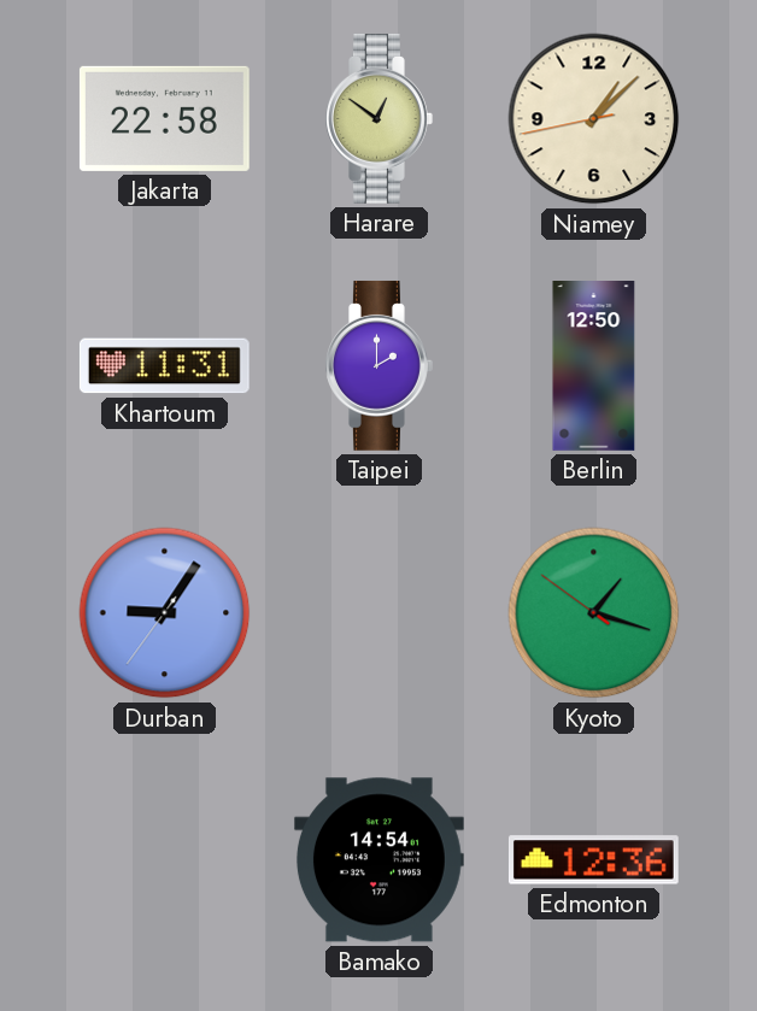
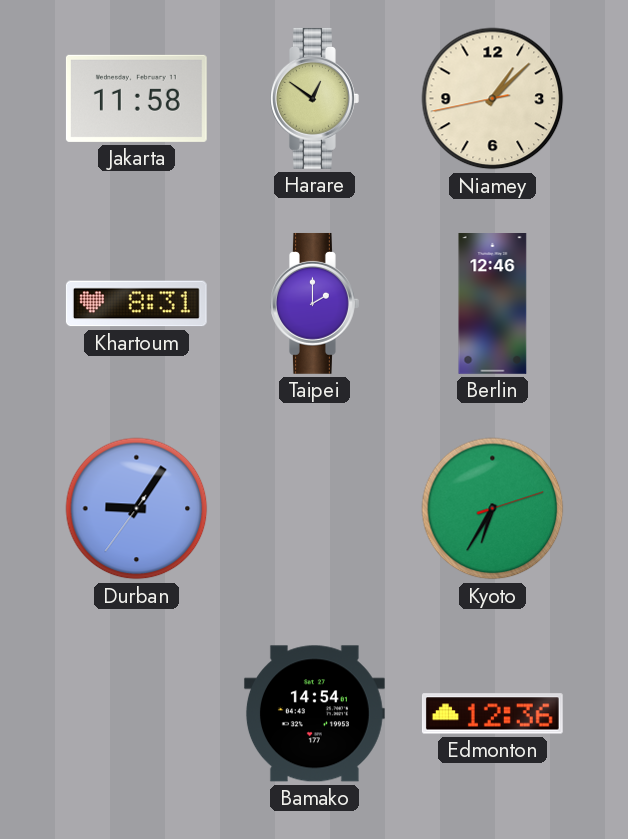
Jakarta: 22:58 -> 11:58 (136, 98)
Khartoum: 11:31 -> 8:31 (136, 304)
Berlin: 12:50 -> 12:46 (493, 304)
Kyoto: 1:17 -> 6:35 (493, 509)
